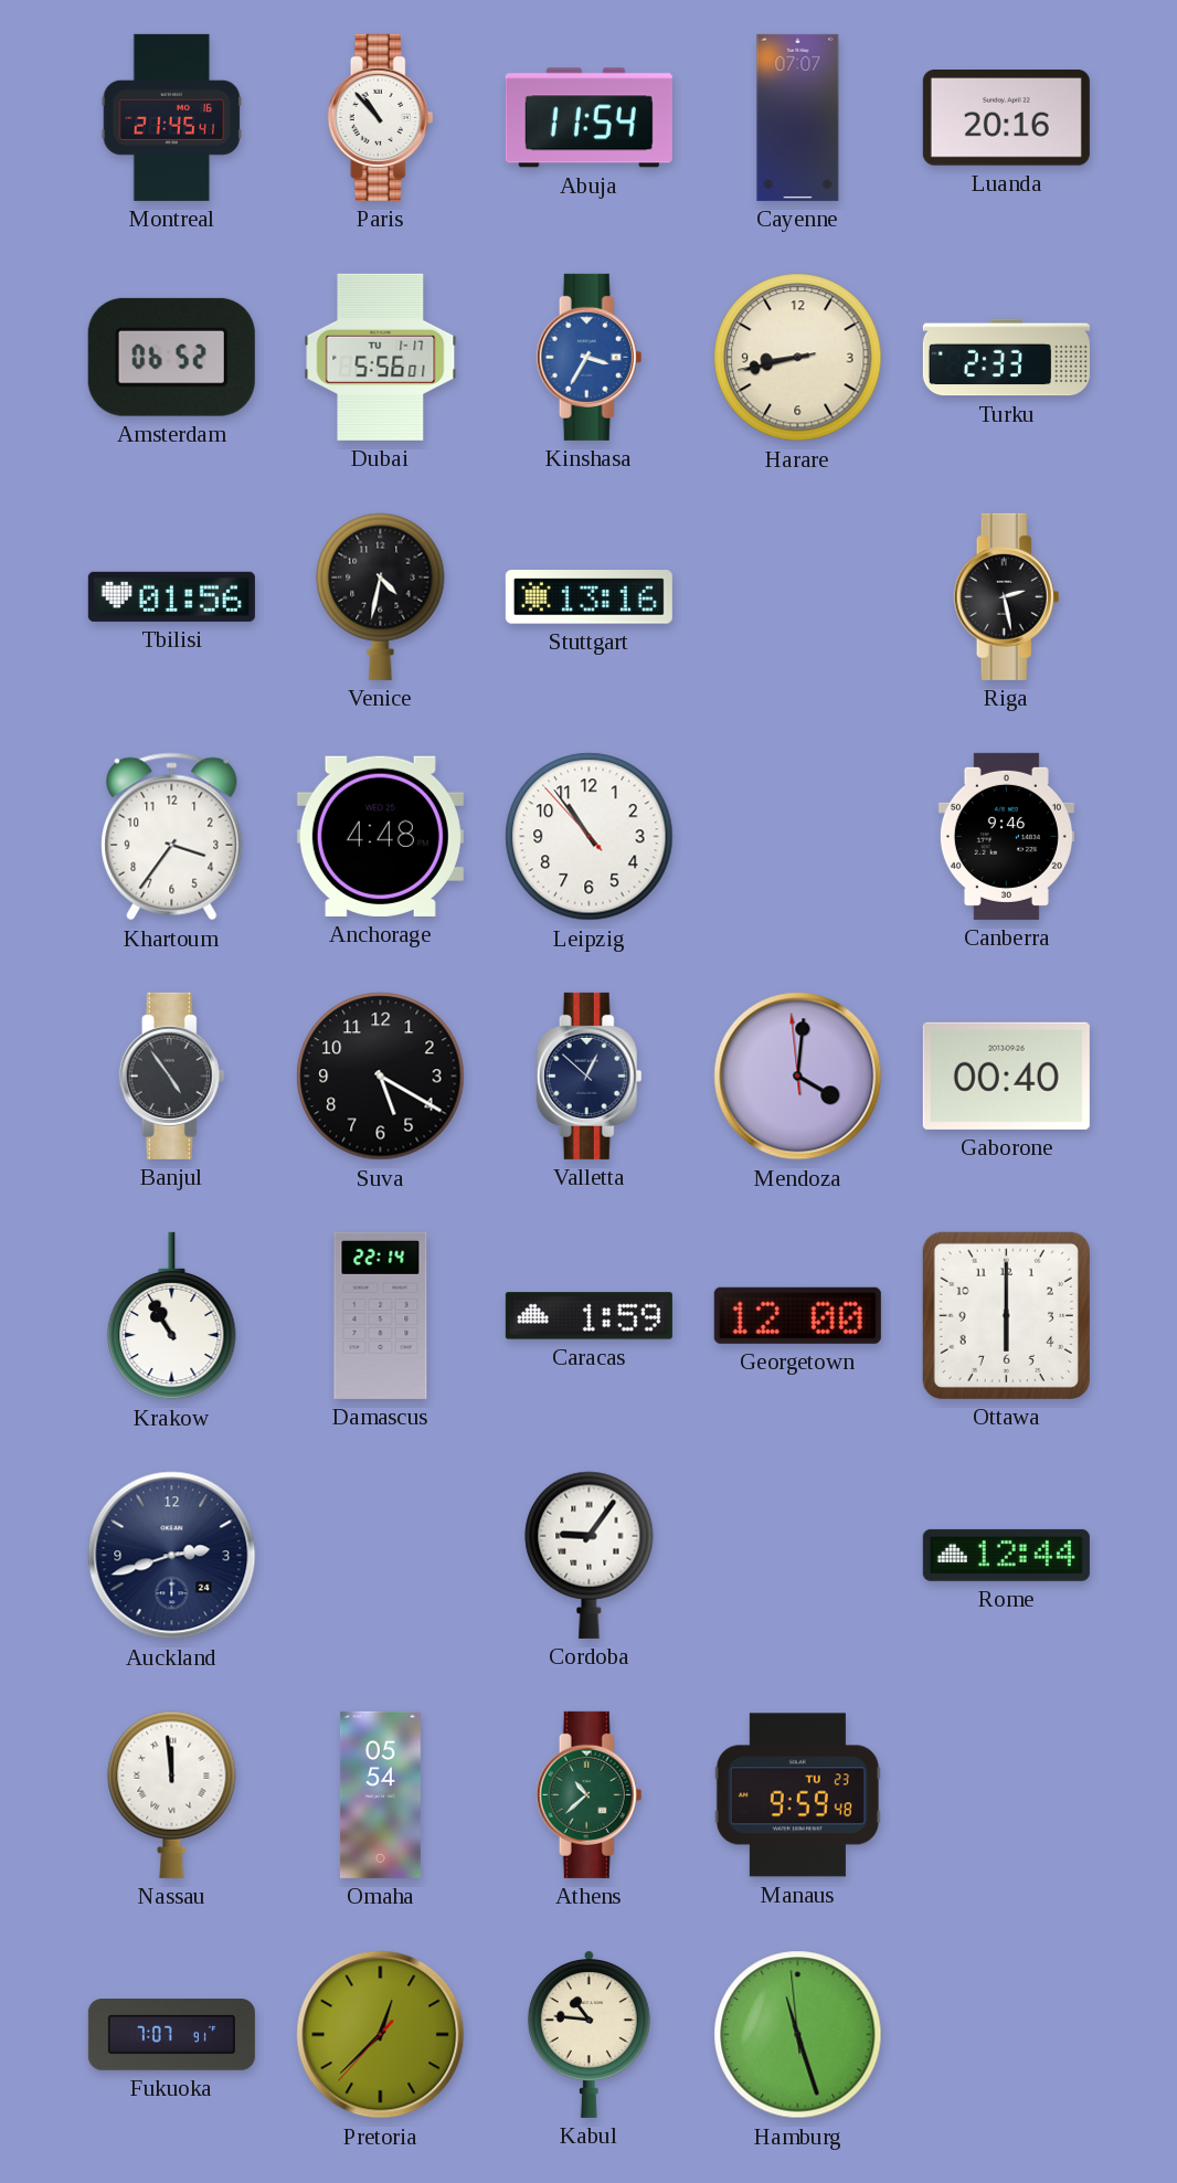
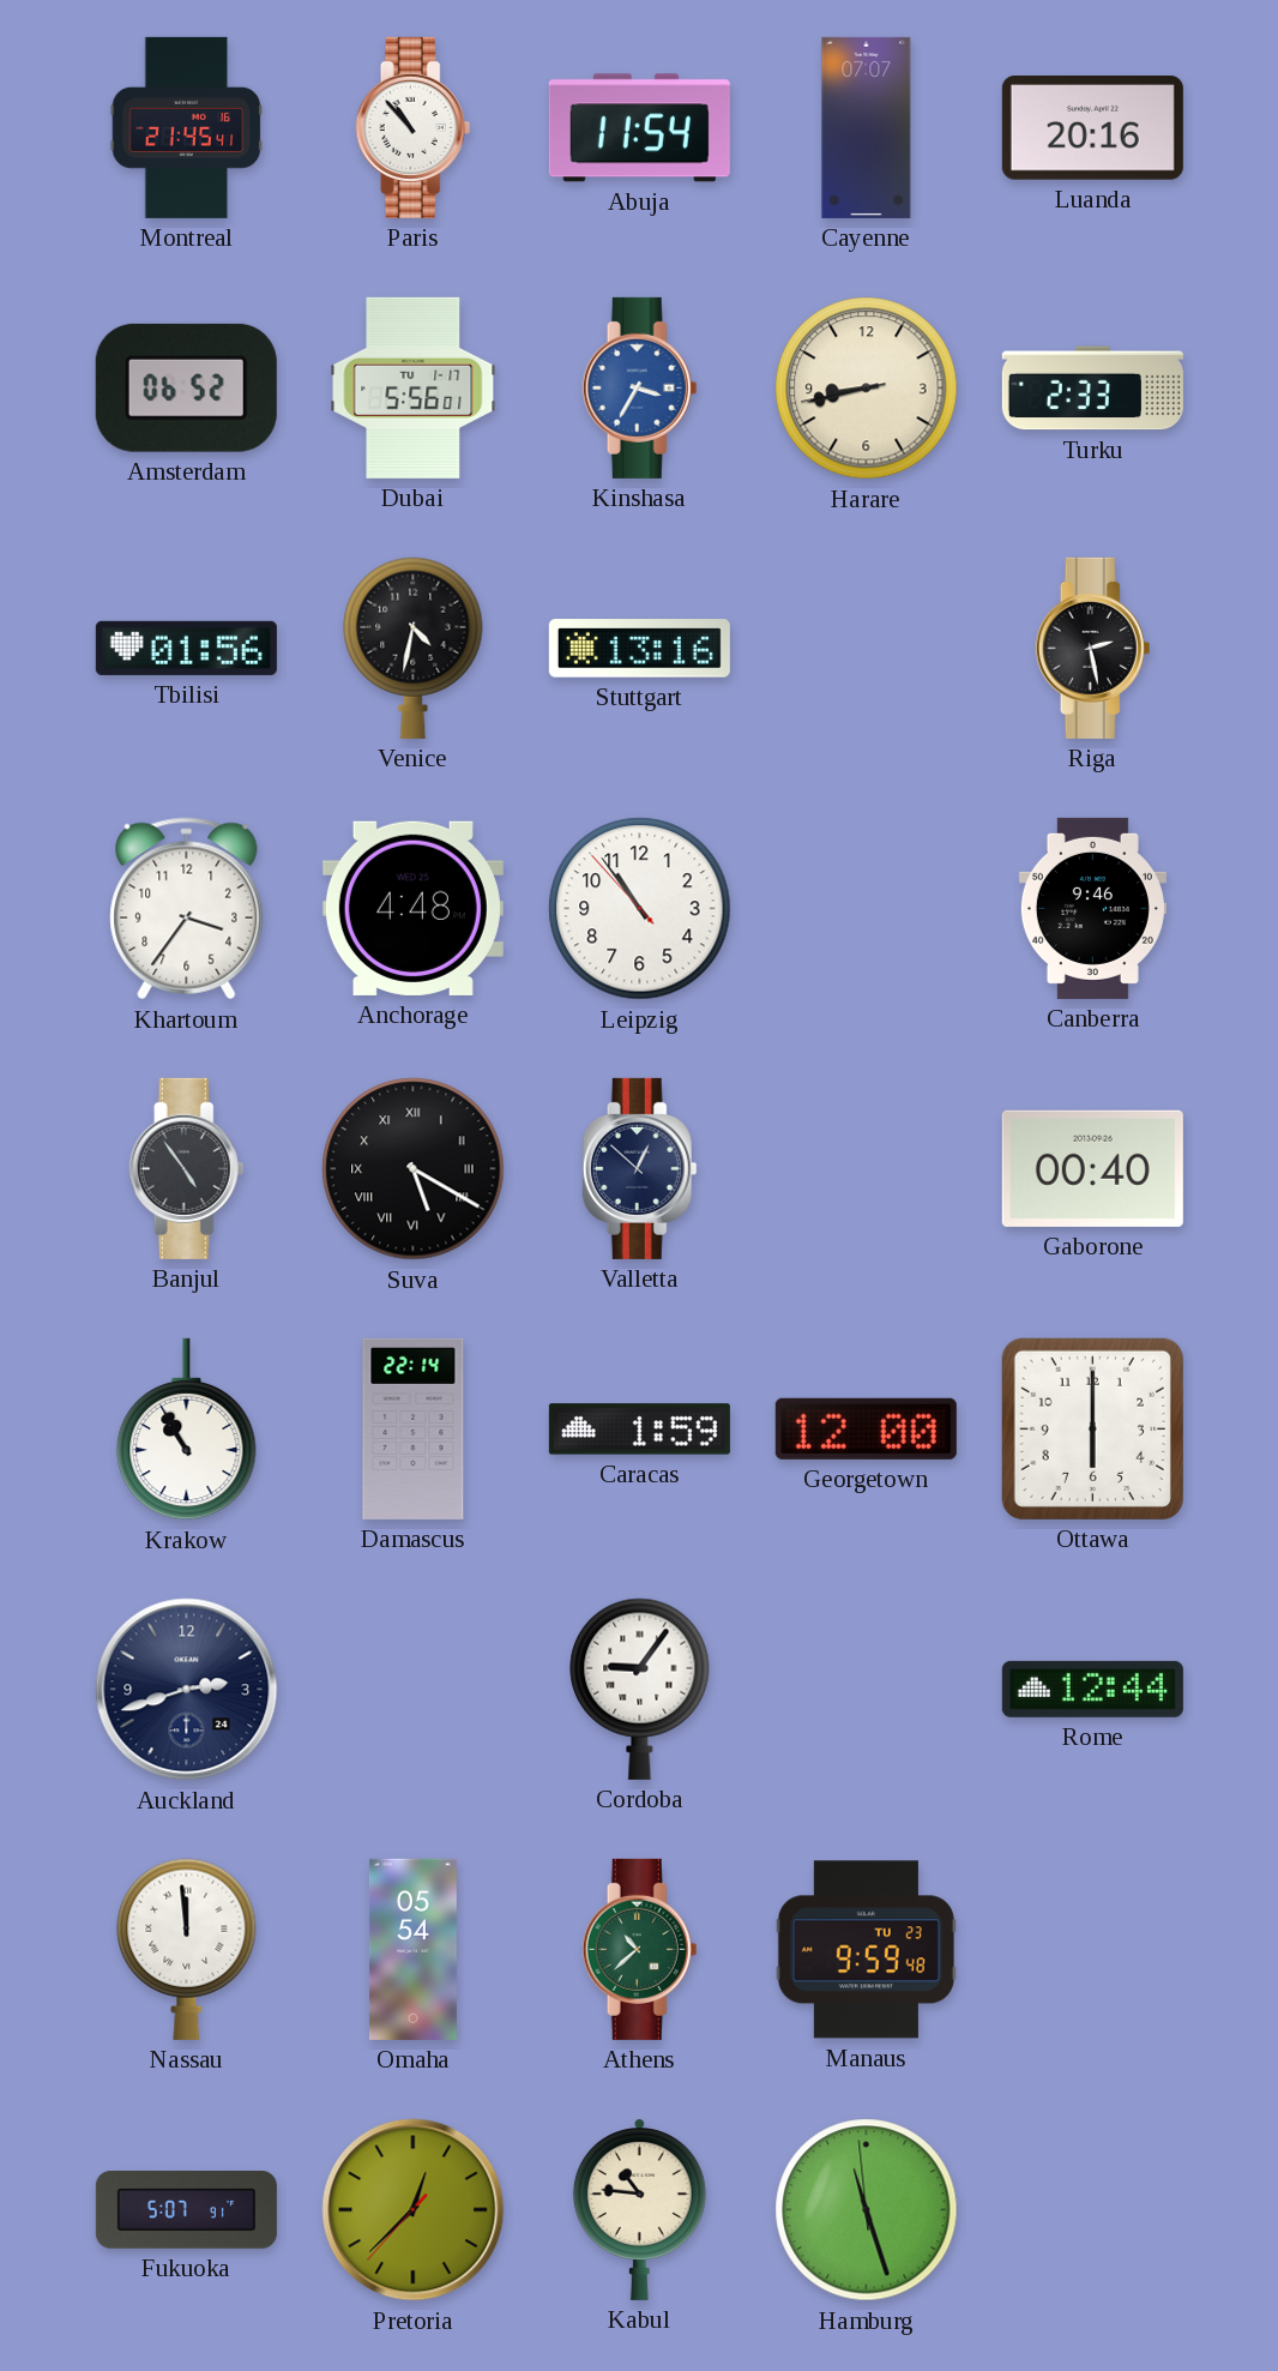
Suva numerals: Arabic -> Roman (414, 1169)
Mendoza: 4:00 -> none (798, 1077)
Fukuoka: 7:07 -> 5:07 (186, 2210)
